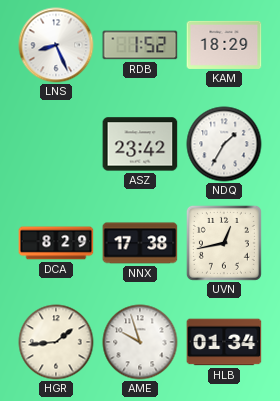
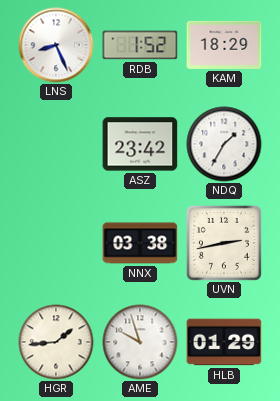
DCA: 8:29 -> none (56, 243)
NNX: 17:38 -> 03:38 (140, 243)
UVN: 12:43 -> 2:43 (224, 243)
HLB: 01:34 -> 01:29 (224, 342)
